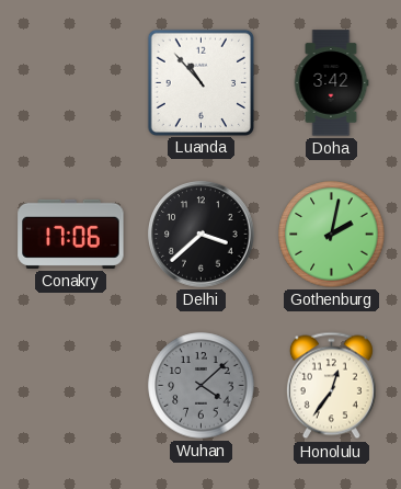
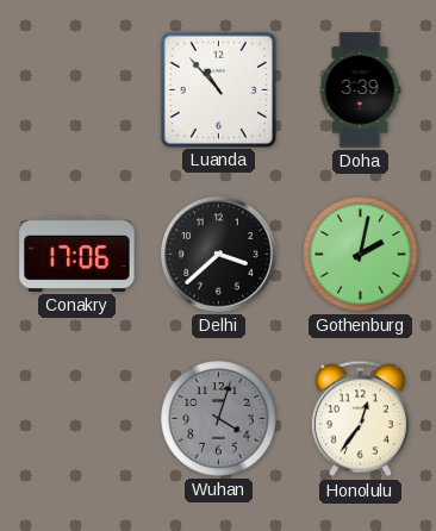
Doha: 3:42 -> 3:39 (360, 90)
Wuhan: 4:08 -> 4:03 (219, 419)
